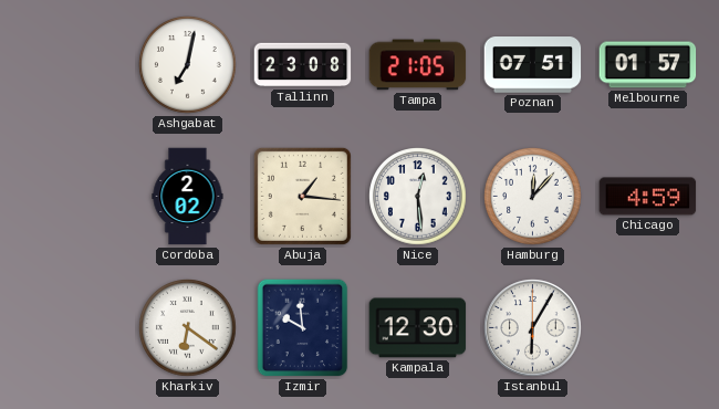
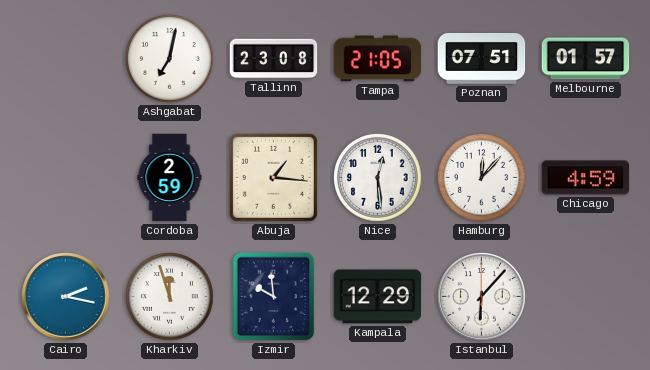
Cordoba: 2:02 -> 2:59 (170, 178)
Cairo: none -> 2:17 (66, 297)
Kharkiv: 6:21 -> 11:57 (170, 297)
Kampala: 12:30 -> 12:29 (378, 297)
Istanbul: 6:05 -> 6:07 (482, 297)
